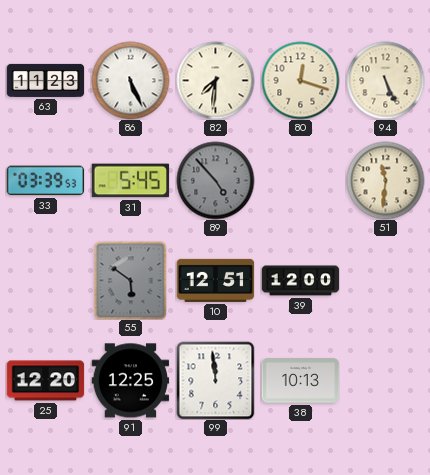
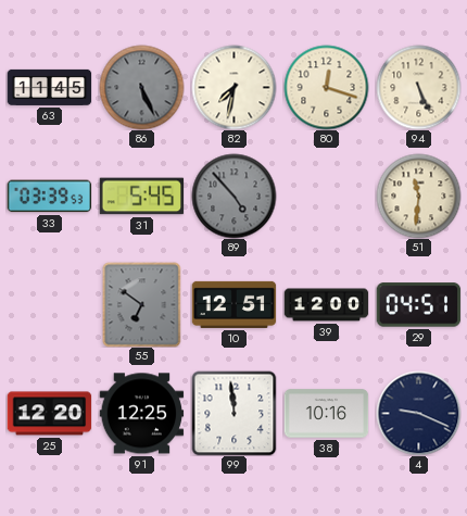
63: 11:23 -> 11:45 (49, 87)
86 dial: white -> grey (141, 87)
82: 7:31 -> 7:32 (233, 87)
55: 5:51 -> 6:51 (142, 304)
29: none -> 04:51 (418, 305)
38: 10:13 -> 10:16 (326, 414)
4: none -> 9:19 (418, 413)
